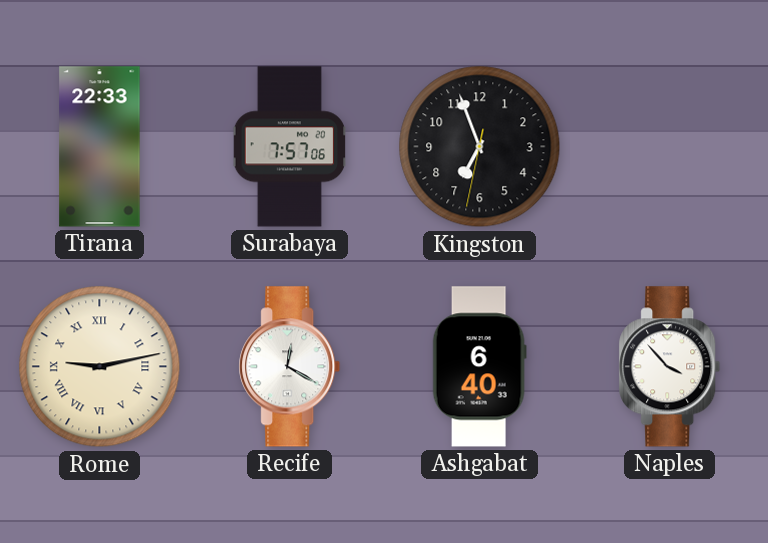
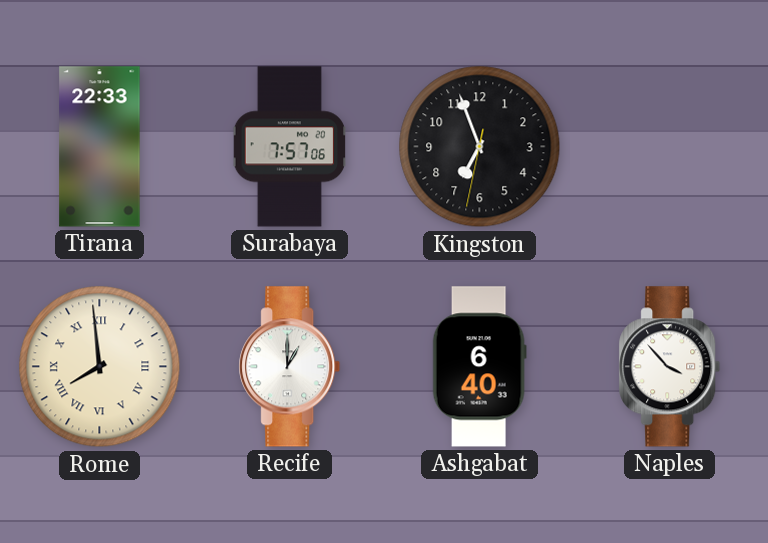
Rome: 9:13 -> 7:59 (100, 367)
Recife: 12:20 -> 1:00 (290, 367)
